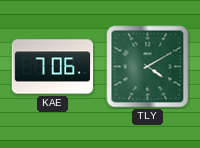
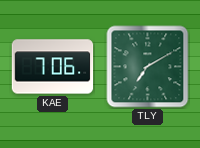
TLY: 4:10 -> 7:10 (148, 67)
